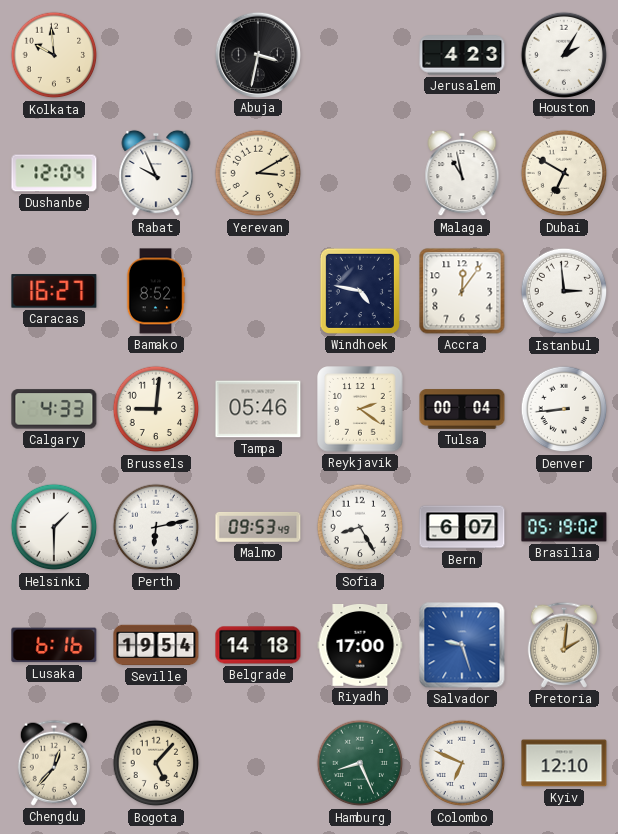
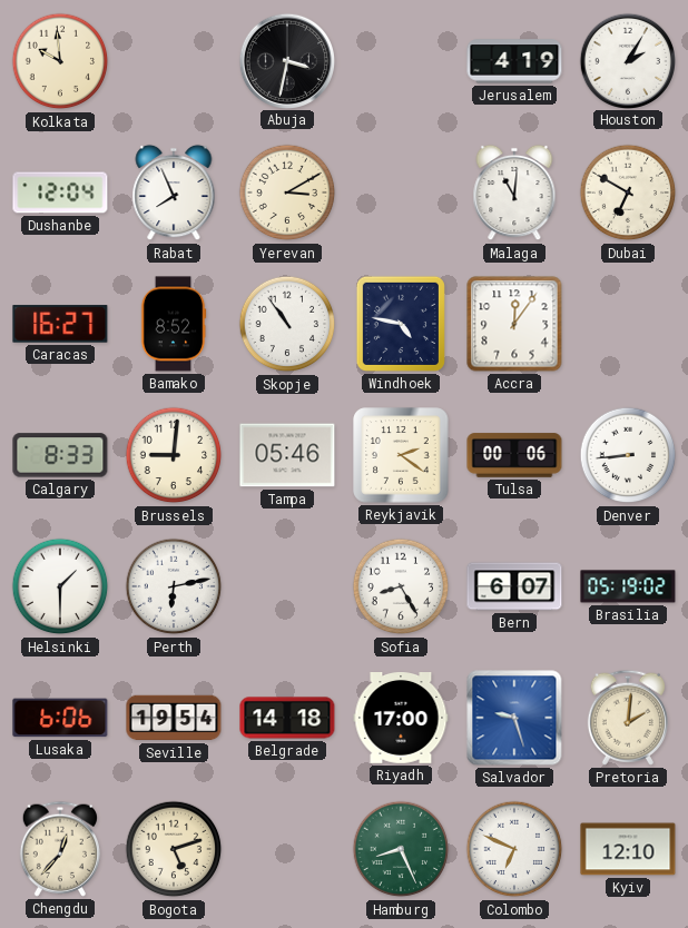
Jerusalem: 4:23 -> 4:19 (514, 61)
Rabat: 9:56 -> 7:56 (174, 192)
Malaga: 10:58 -> 11:01 (514, 192)
Skopje: none -> 10:54 (287, 324)
Istanbul: 2:59 -> none (564, 291)
Calgary: 4:33 -> 8:33 (60, 455)
Tulsa: 00:04 -> 00:06 (514, 455)
Malmo: 09:53 -> none (258, 527)
Lusaka: 6:16 -> 6:06 (60, 718)
Bogota: 5:07 -> 5:12 (174, 849)
